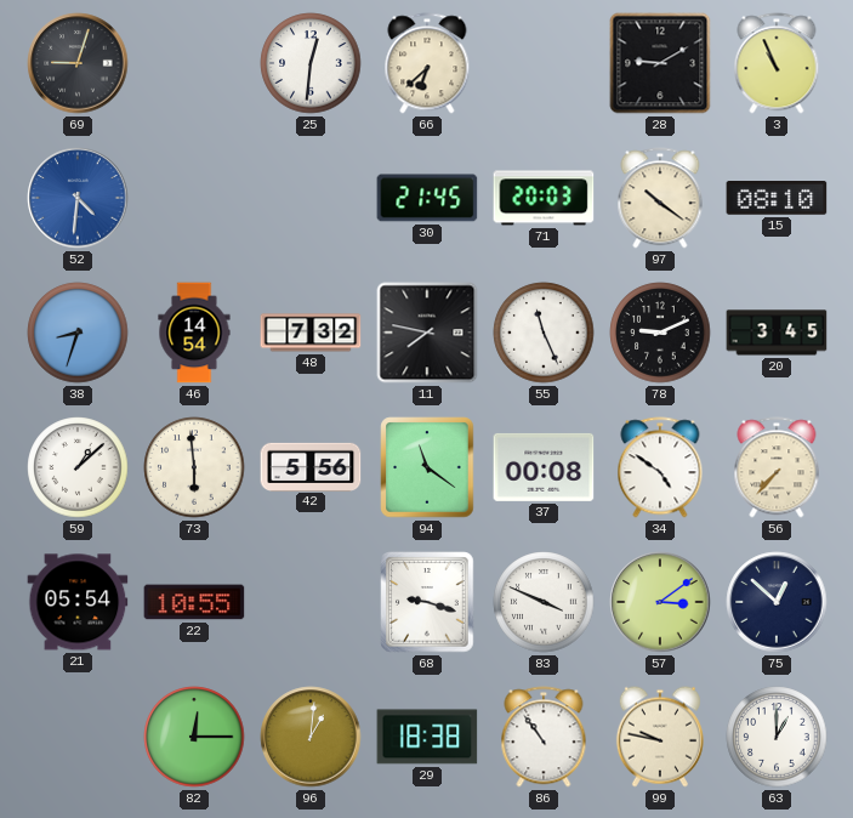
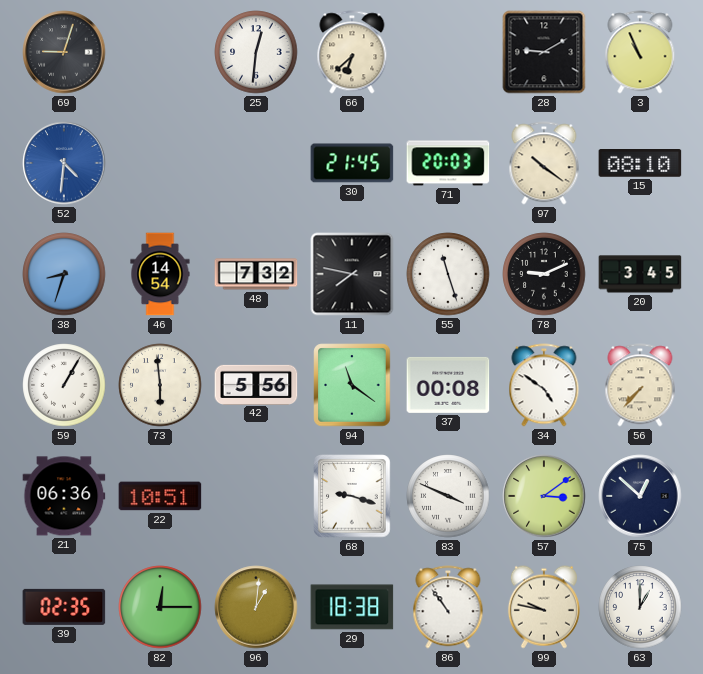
55: 11:26 -> 11:27 (448, 274)
59: 1:08 -> 1:05 (64, 385)
21: 05:54 -> 06:36 (64, 496)
22: 10:55 -> 10:51 (160, 496)
39: none -> 02:35 (64, 607)
